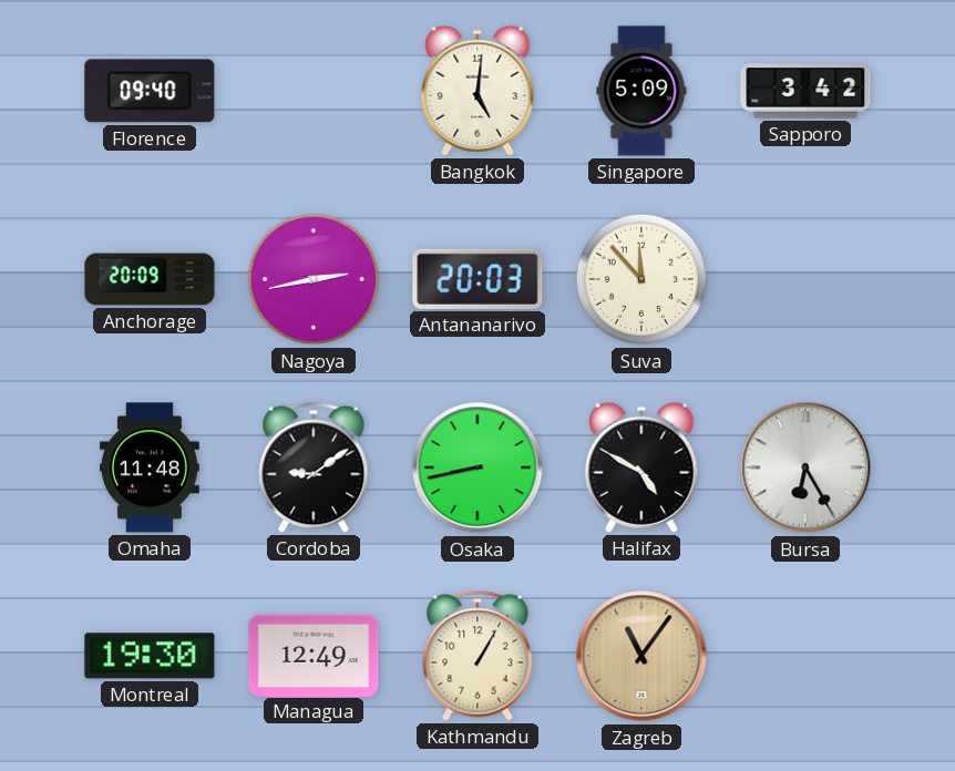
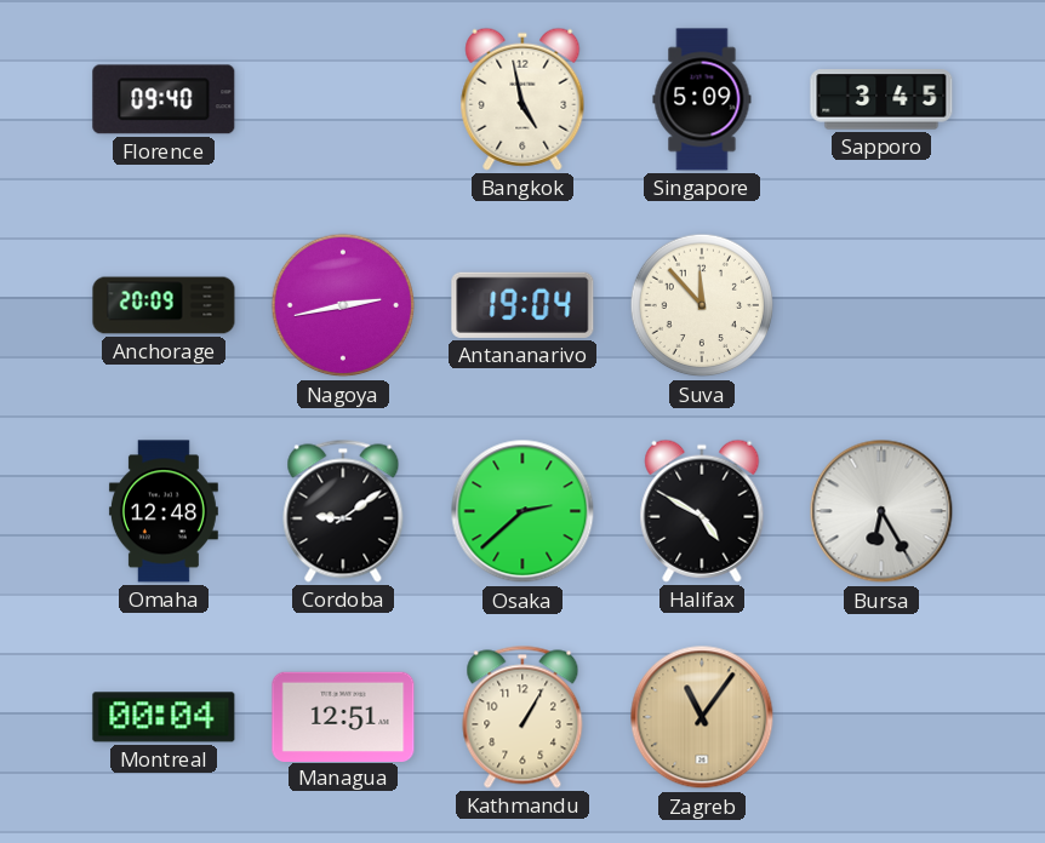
Bangkok: 5:01 -> 4:58 (522, 99)
Sapporo: 3:42 -> 3:45 (881, 99)
Antananarivo: 20:03 -> 19:04 (522, 305)
Omaha: 11:48 -> 12:48 (164, 511)
Osaka: 8:43 -> 2:38 (522, 511)
Montreal: 19:30 -> 00:04 (164, 717)
Managua: 12:49 -> 12:51 (343, 716)
